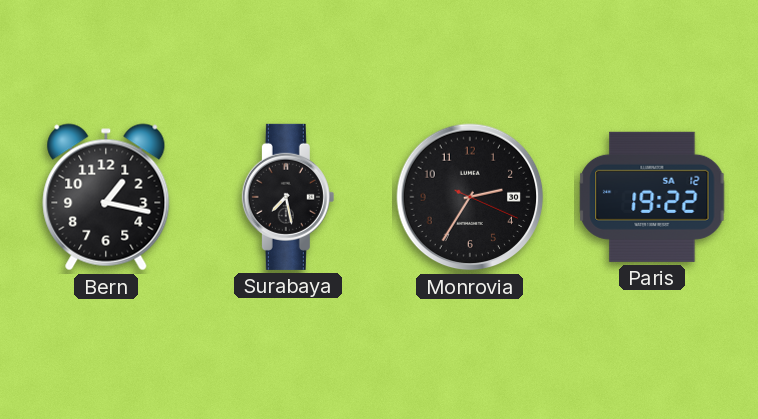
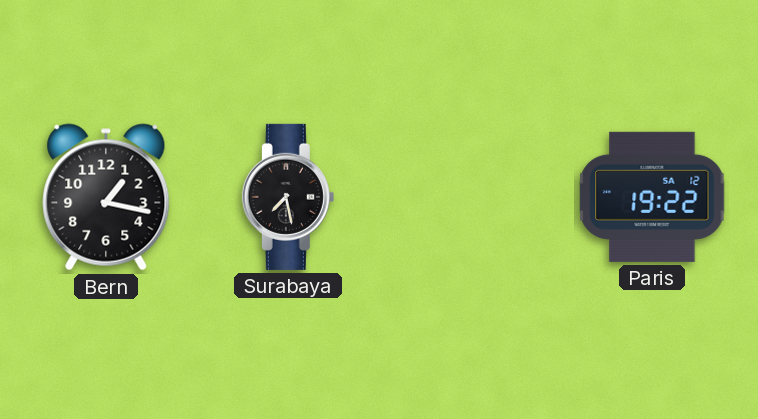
Monrovia: 2:35 -> none (470, 197)
